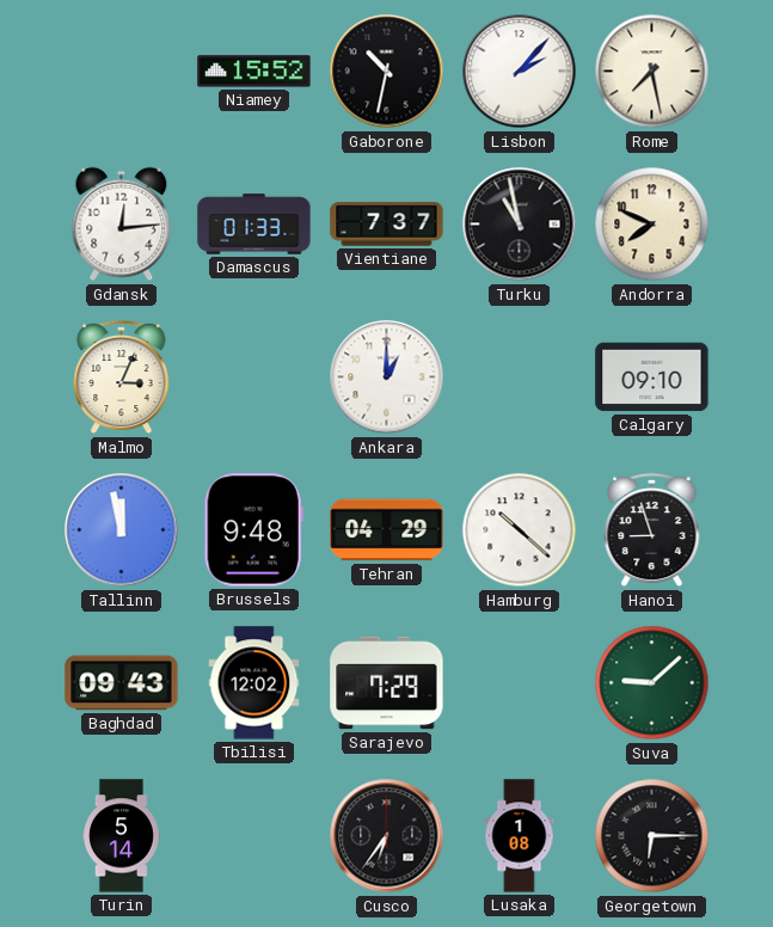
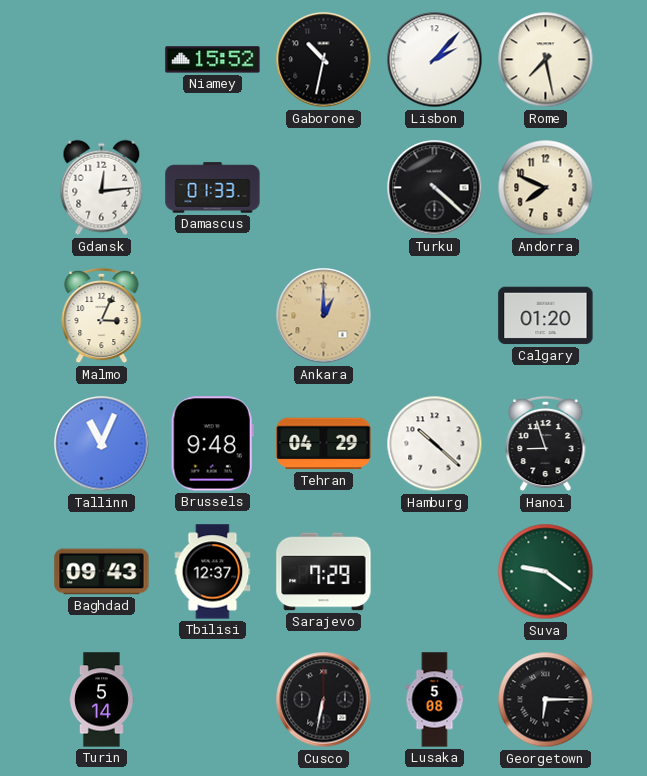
Vientiane: 7:37 -> none (387, 225)
Turku: 10:58 -> 4:22 (435, 188)
Ankara dial: white -> champagne (324, 316)
Calgary: 09:10 -> 01:20 (546, 316)
Tallinn: 11:58 -> 11:04 (102, 444)
Tbilisi: 12:02 -> 12:37 (213, 572)
Suva: 9:08 -> 9:21 (546, 572)
Cusco: 6:36 -> 6:32 (324, 700)
Lusaka: 1:08 -> 5:08 (435, 700)
